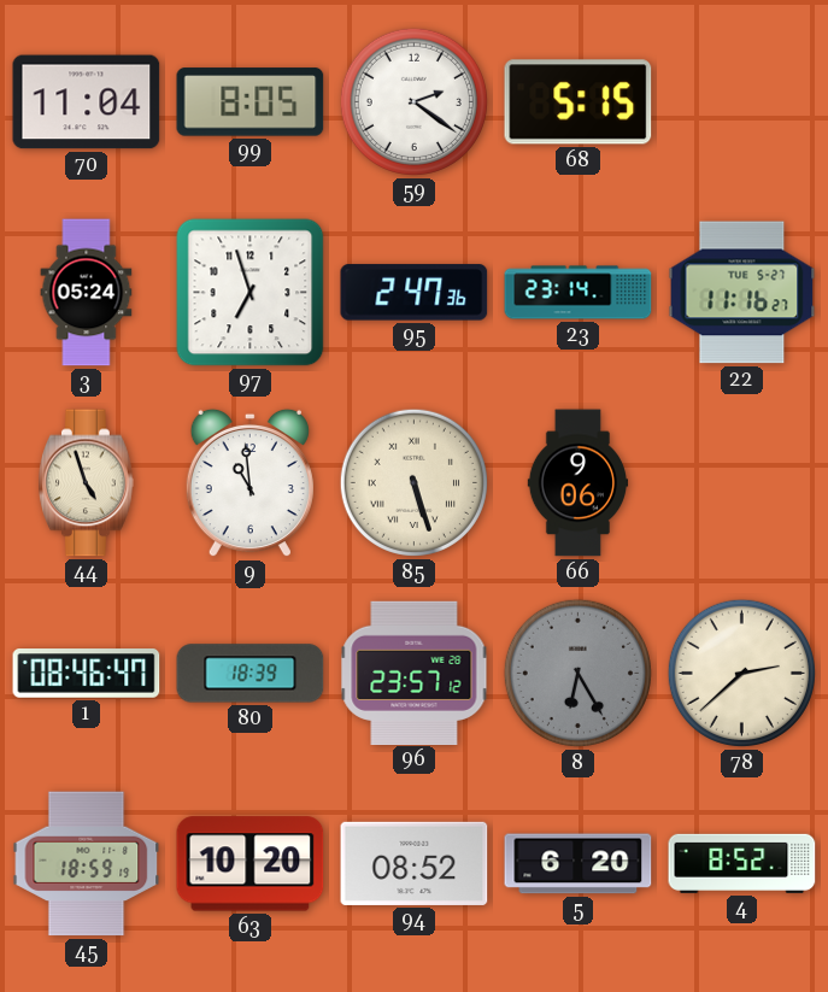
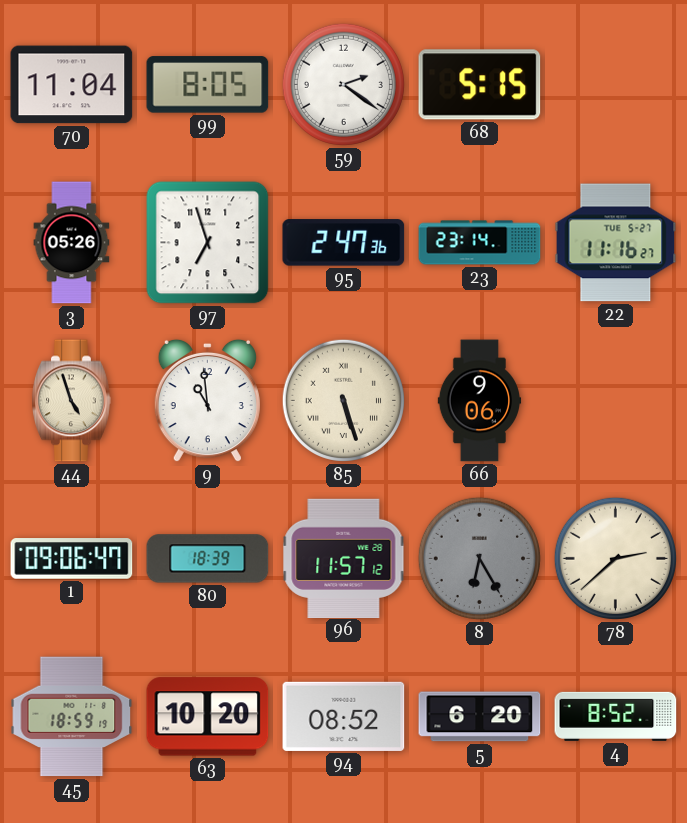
3: 05:24 -> 05:26 (72, 243)
1: 08:46 -> 09:06 (72, 559)
96: 23:57 -> 11:57 (344, 558)
